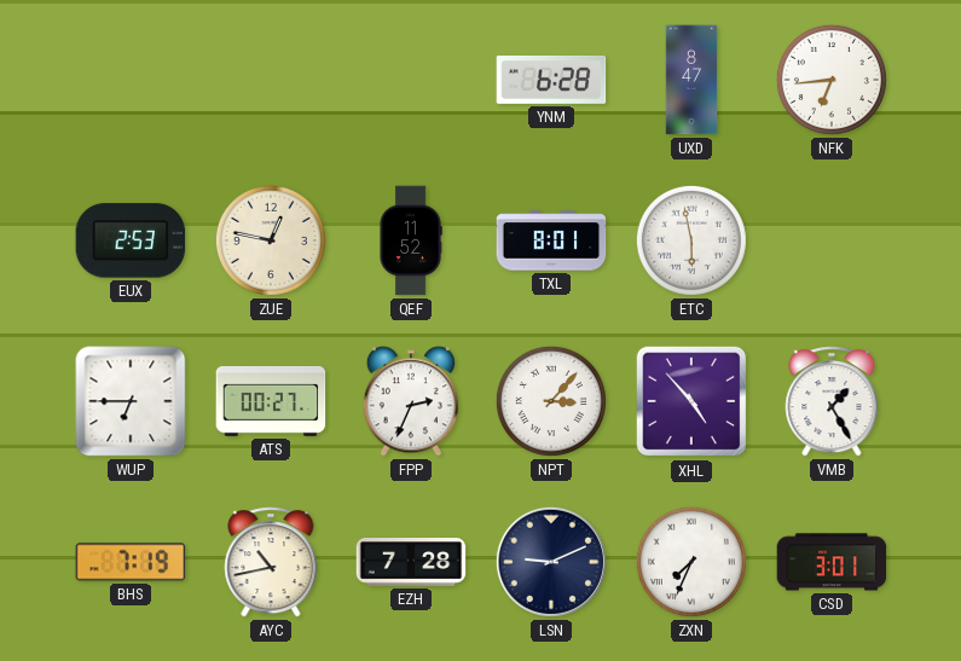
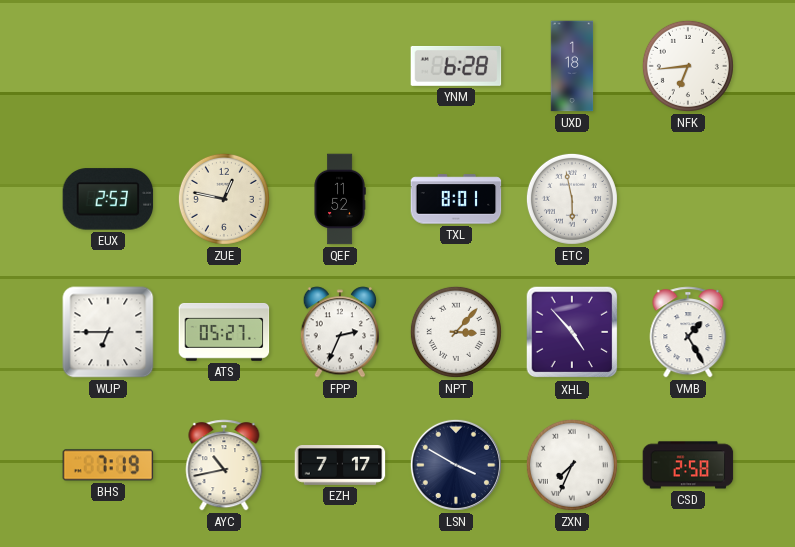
UXD: 8:47 -> 1:18 (572, 66)
ATS: 00:27 -> 05:27 (224, 332)
EZH: 7:28 -> 7:17 (340, 466)
LSN: 9:11 -> 3:50 (456, 465)
CSD: 3:01 -> 2:58 (688, 465)
